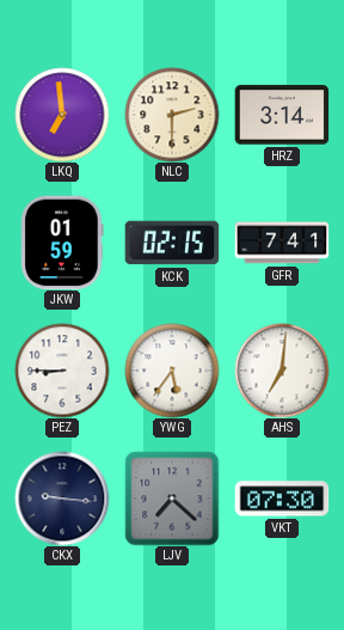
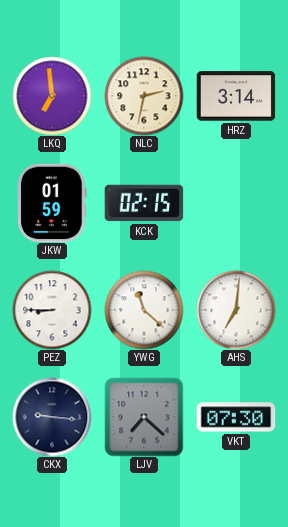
NLC: 2:30 -> 2:32 (144, 96)
GFR: 7:41 -> none (282, 243)
YWG: 5:36 -> 11:22 (144, 310)
